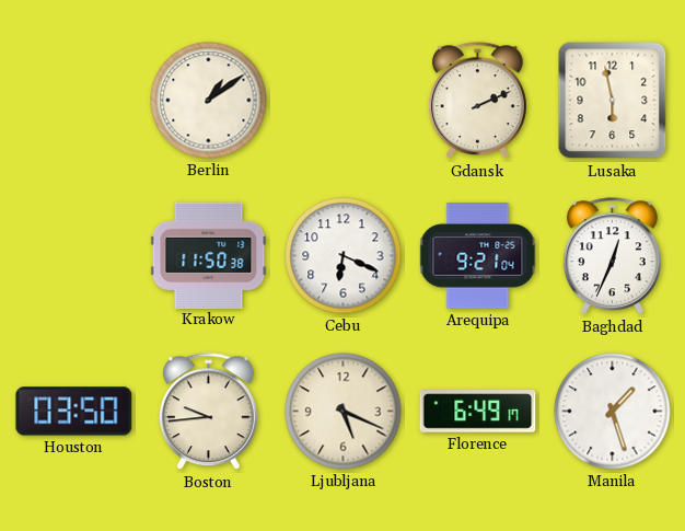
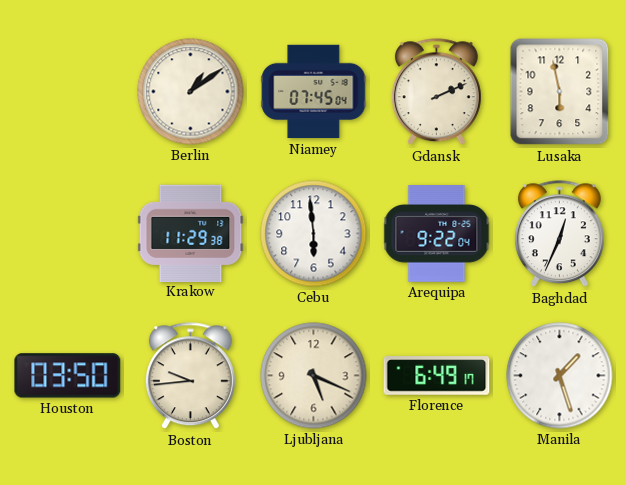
Niamey: none -> 07:45 (314, 92)
Krakow: 11:50 -> 11:29 (191, 233)
Cebu: 6:19 -> 5:59 (314, 234)
Arequipa: 9:21 -> 9:22 (437, 234)
